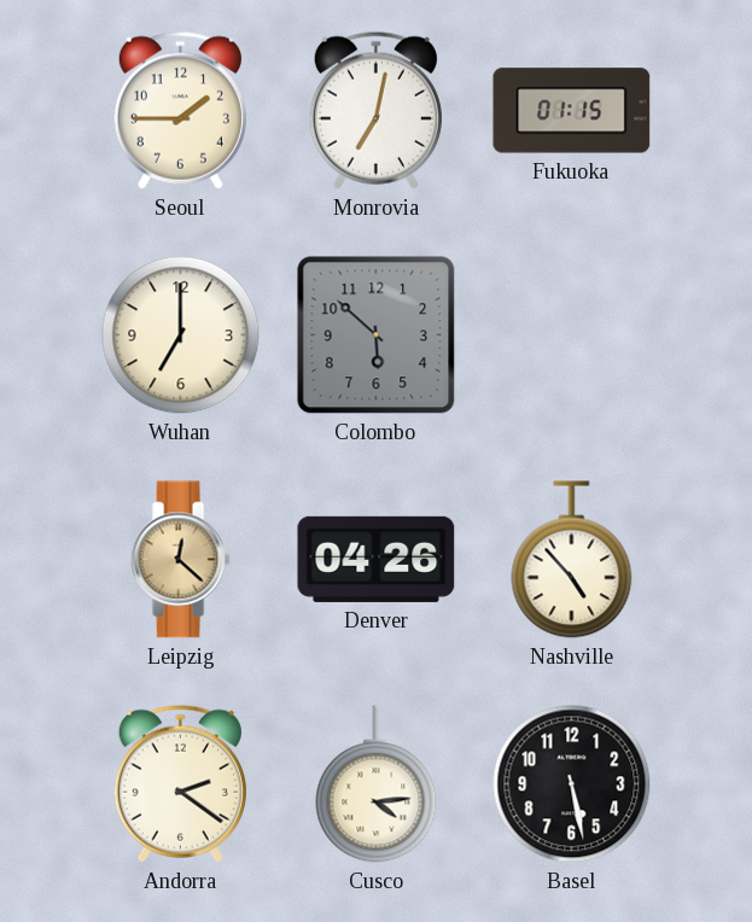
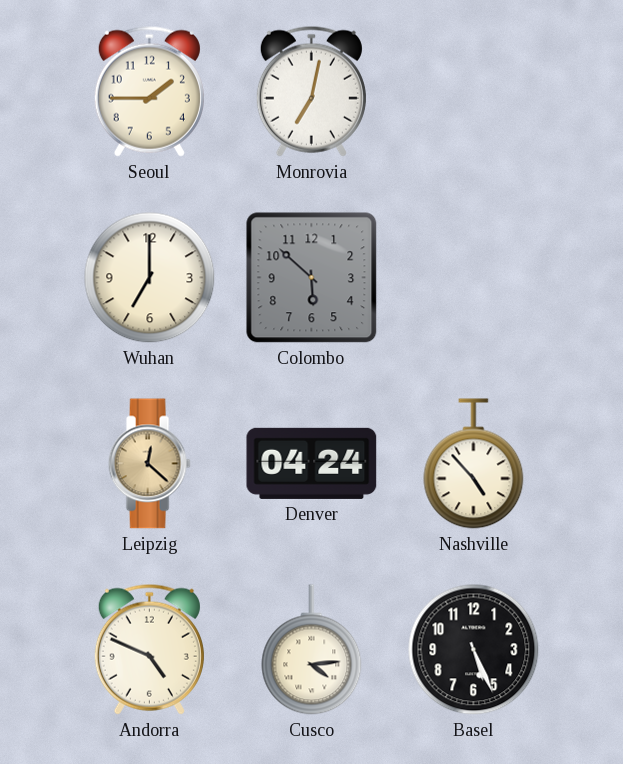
Fukuoka: 01:15 -> none (572, 111)
Denver: 04:26 -> 04:24 (312, 463)
Andorra: 2:21 -> 4:49 (149, 649)
Basel: 5:28 -> 5:26 (474, 650)
